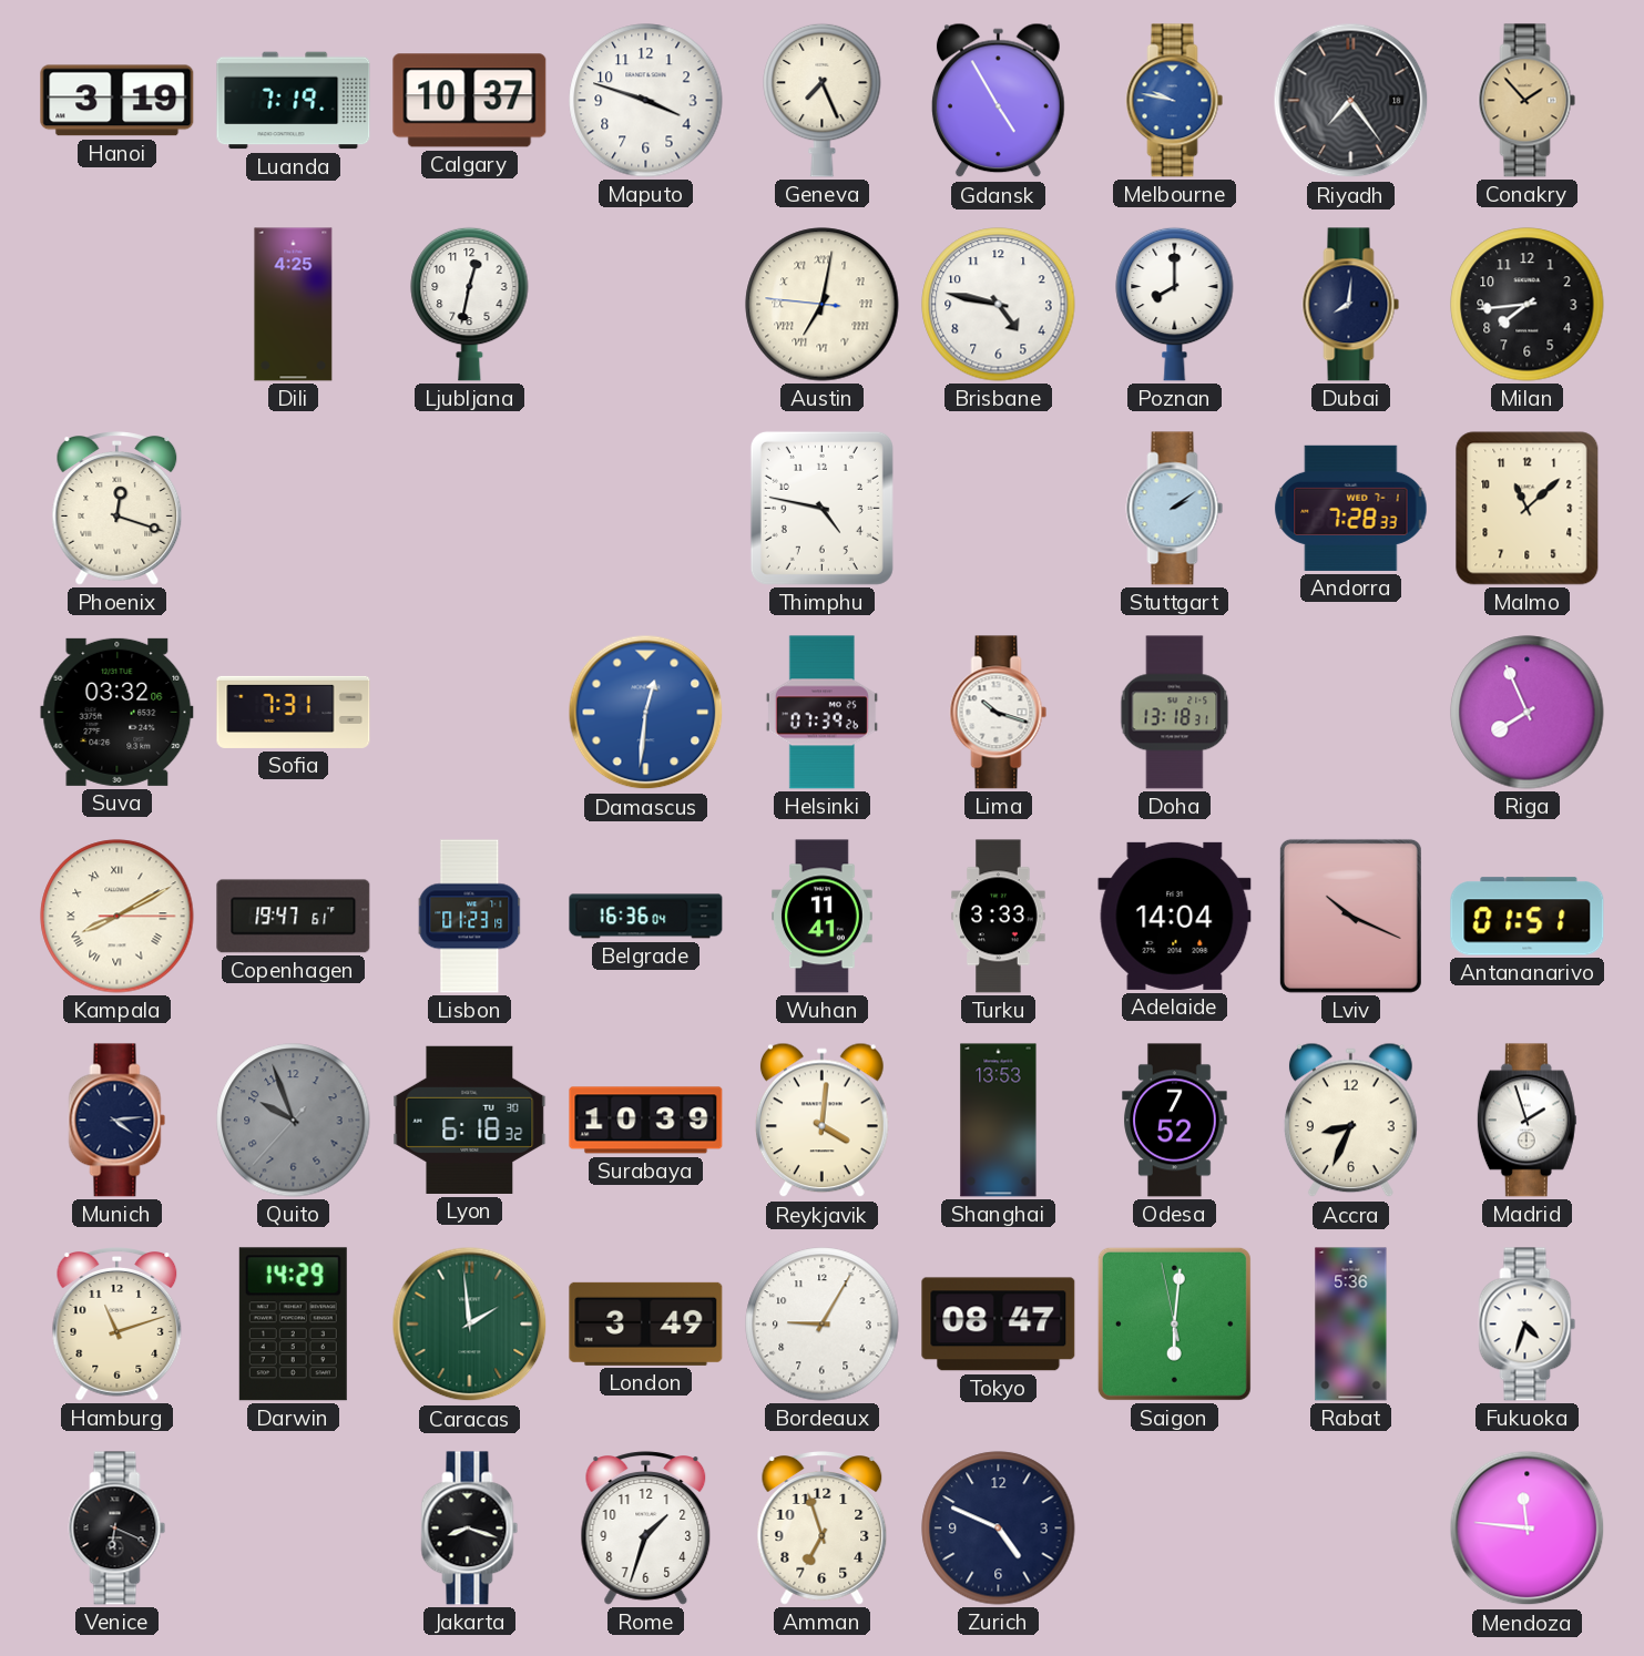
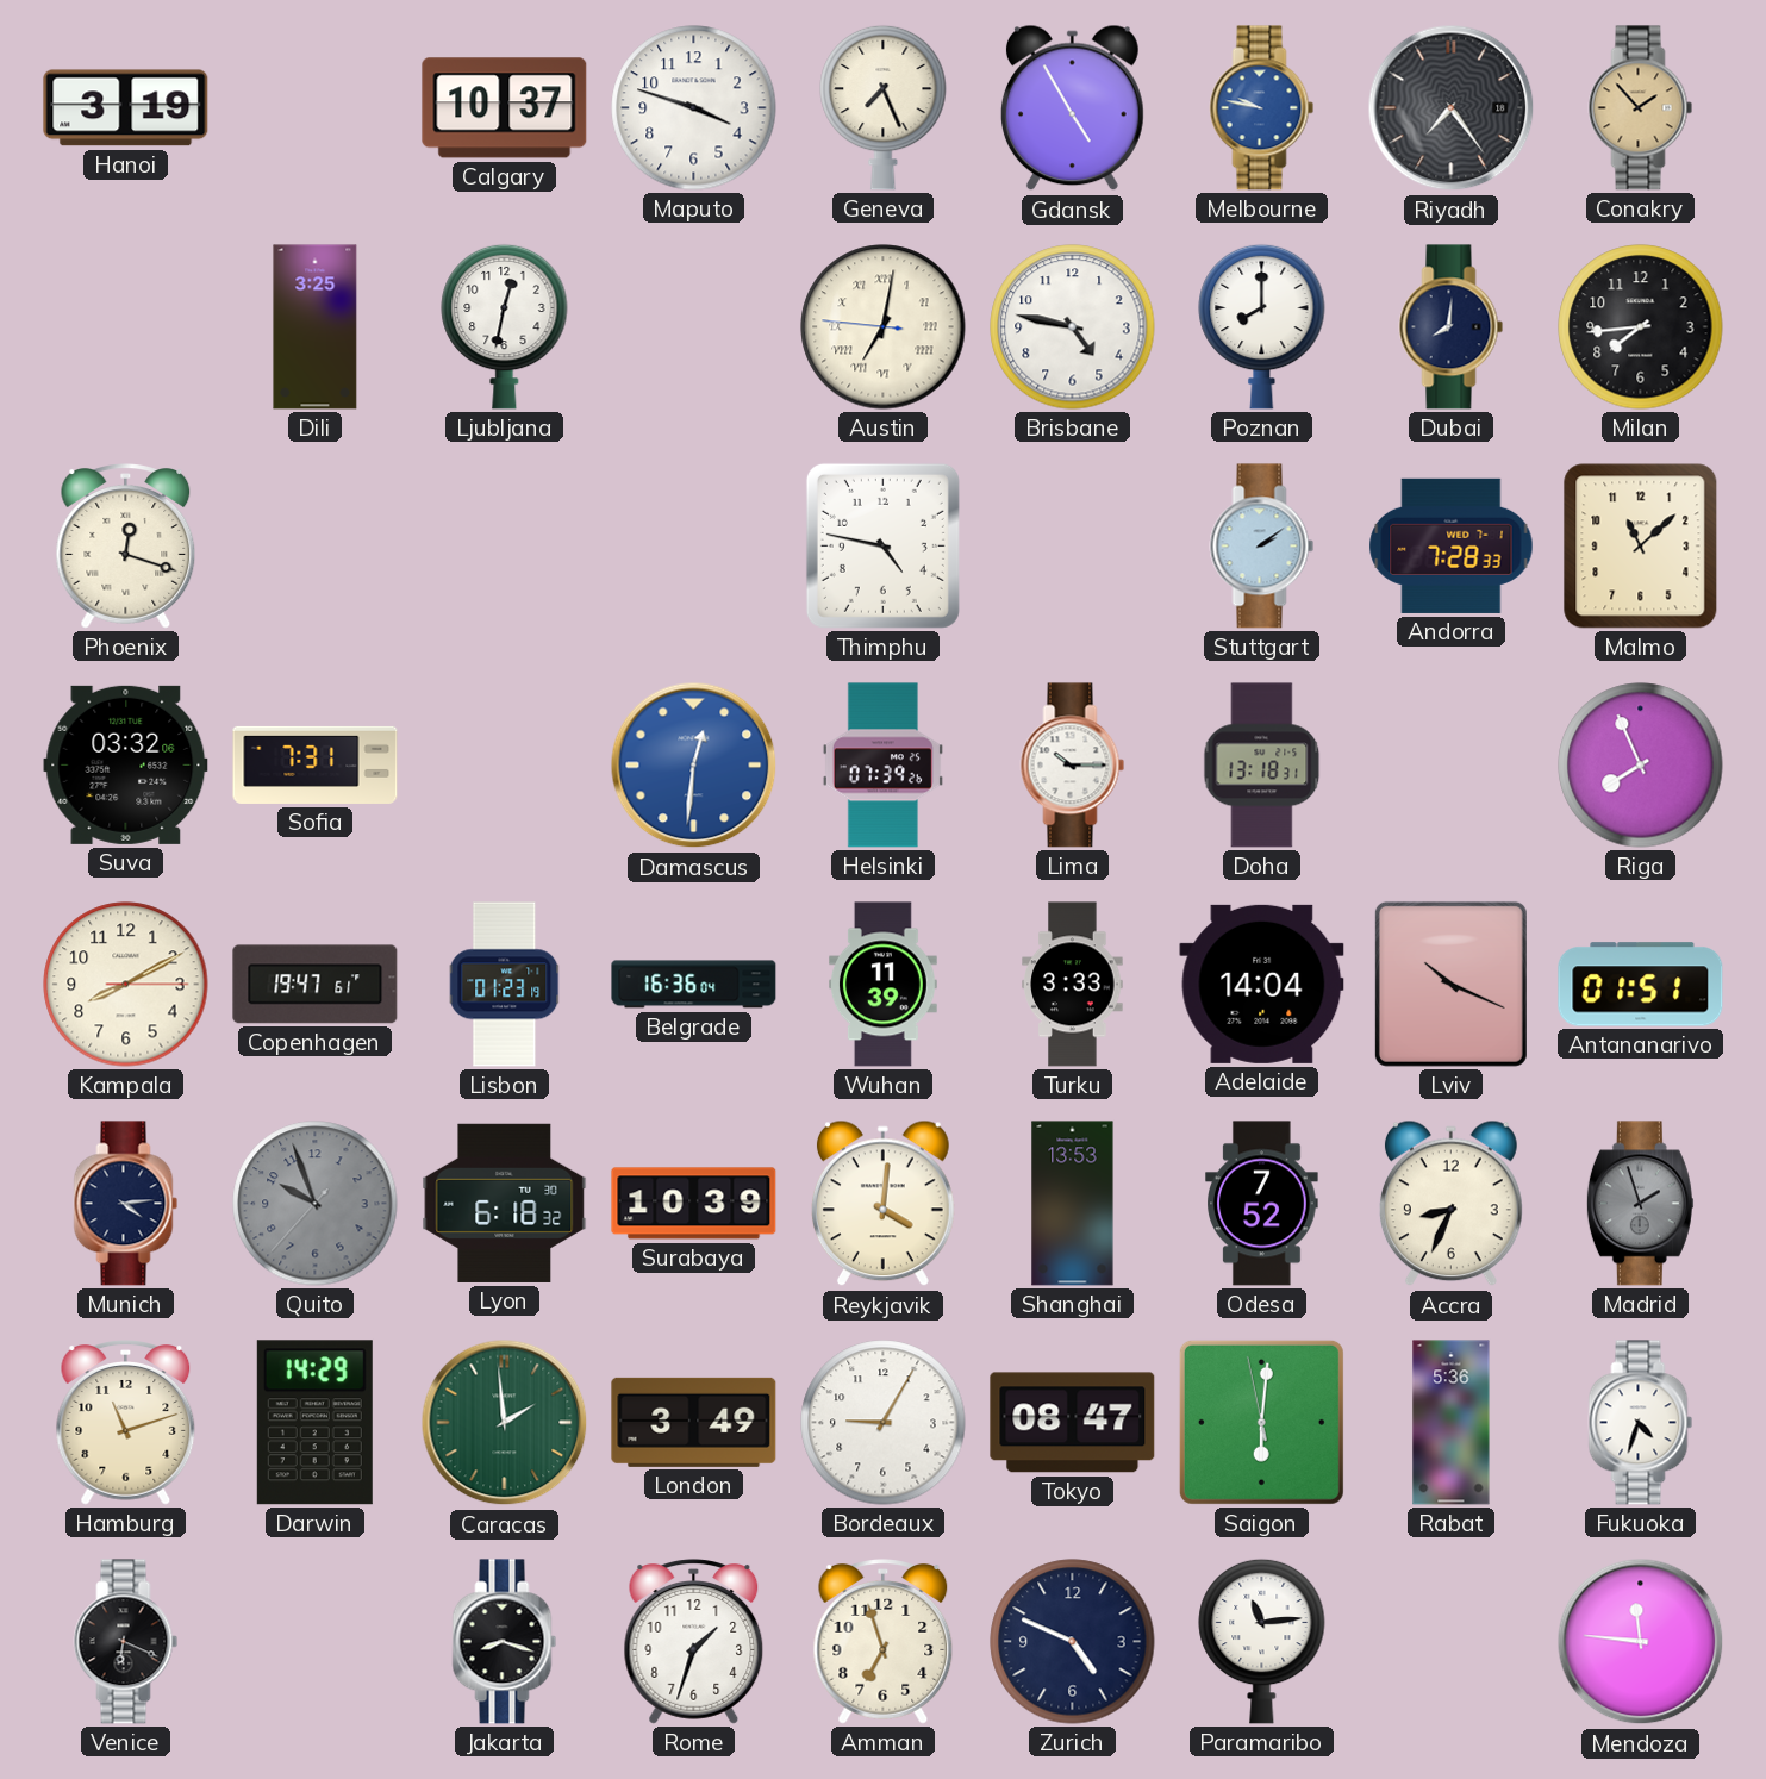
Luanda: 7:19 -> none (294, 101)
Dili: 4:25 -> 3:25 (316, 327)
Lima: 10:18 -> 10:15 (1073, 766)
Kampala numerals: Roman -> Arabic (126, 985)
Wuhan: 11:41 -> 11:39 (884, 985)
Madrid dial: white -> grey (1640, 1204)
Paramaribo: none -> 11:14 (1262, 1641)
